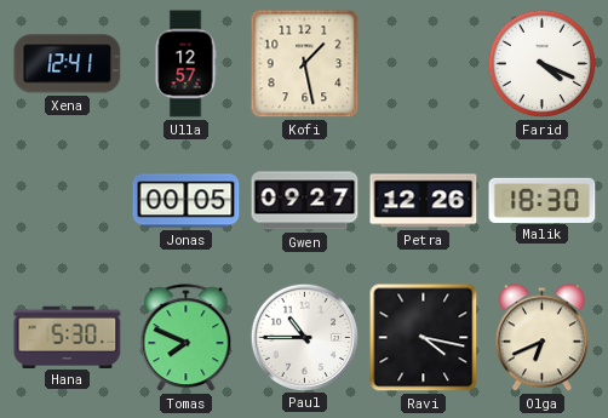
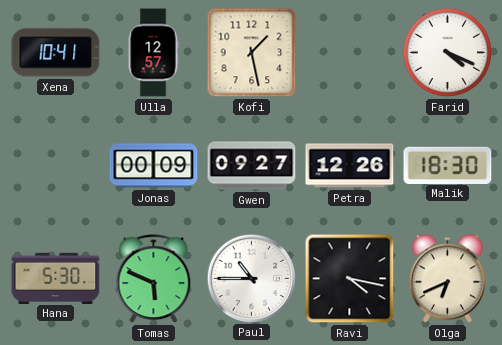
Xena: 12:41 -> 10:41 (56, 53)
Jonas: 00:05 -> 00:09 (154, 166)
Tomas: 7:49 -> 5:49 (154, 279)
